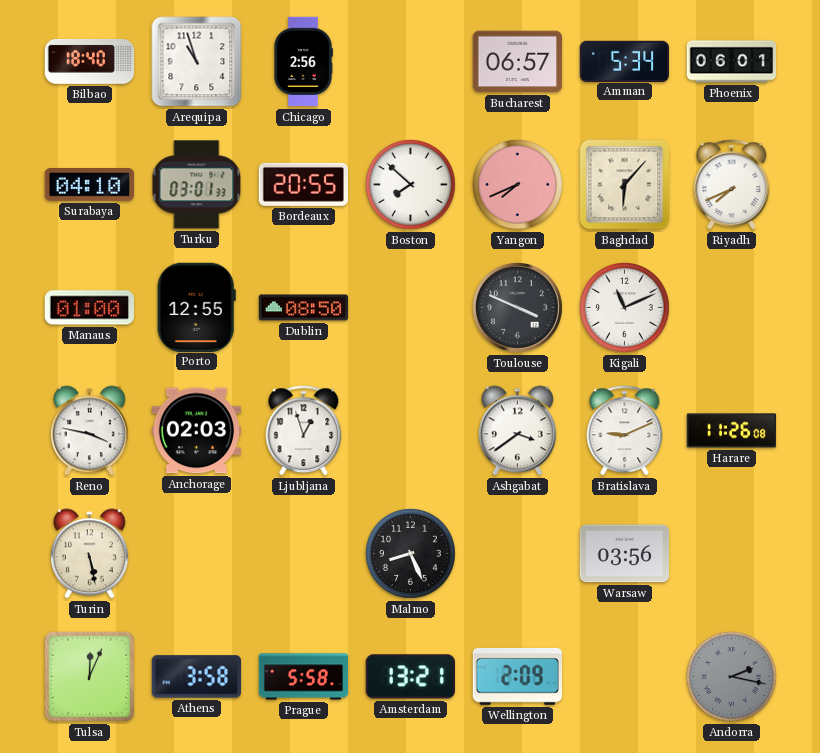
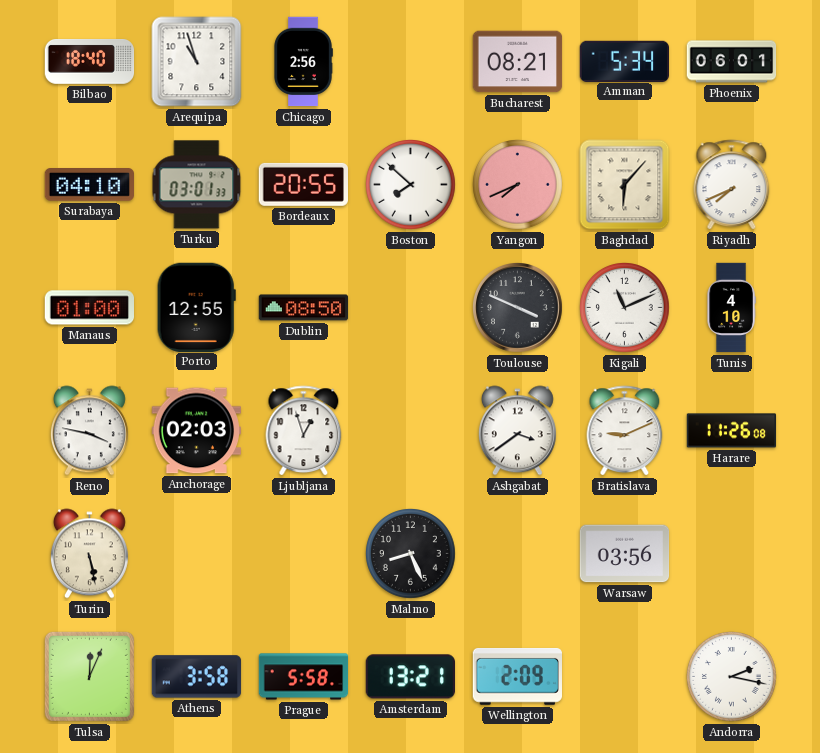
Bucharest: 06:57 -> 08:21 (518, 62)
Tunis: none -> 4:10 (731, 308)
Andorra dial: grey -> white (732, 677)
